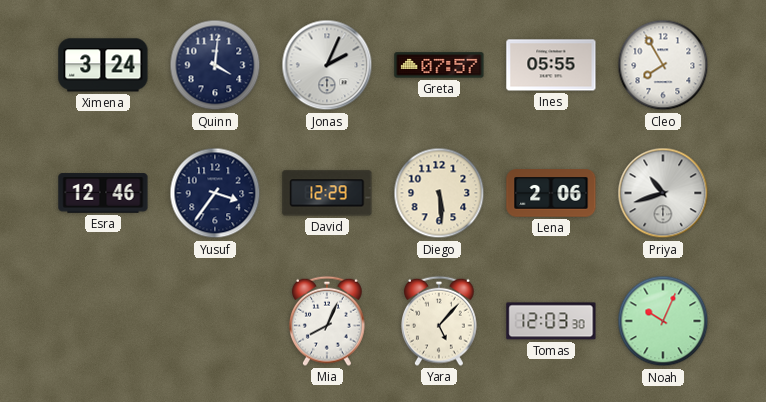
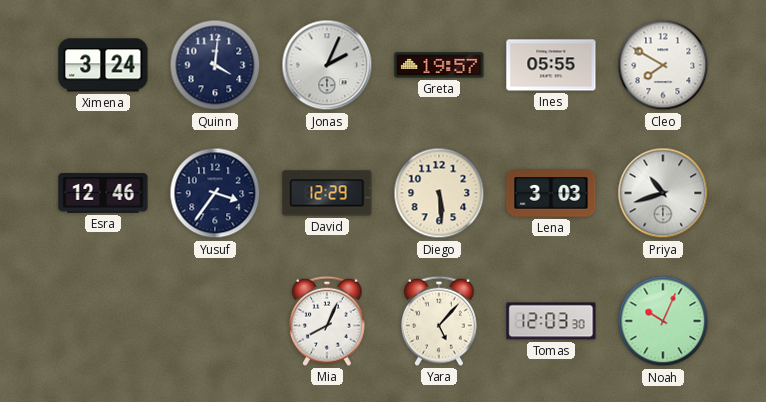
Greta: 07:57 -> 19:57 (439, 65)
Cleo: 7:55 -> 7:50 (663, 65)
Lena: 2:06 -> 3:03 (551, 193)
